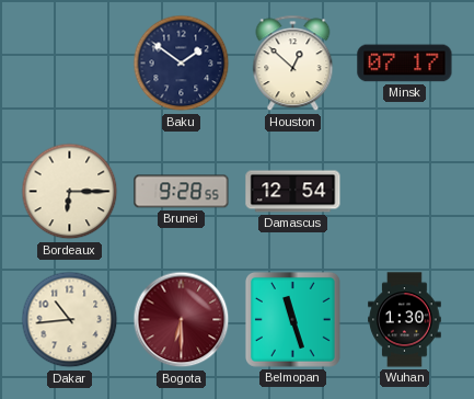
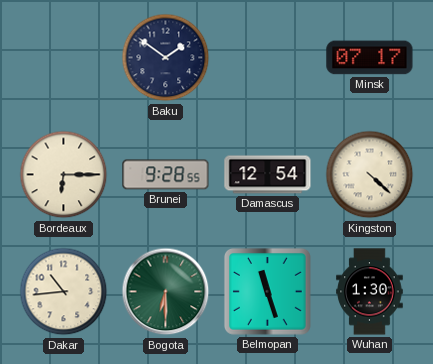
Houston: 12:52 -> none (293, 64)
Kingston: none -> 4:22 (370, 175)
Bogota dial: burgundy -> green (166, 292)
